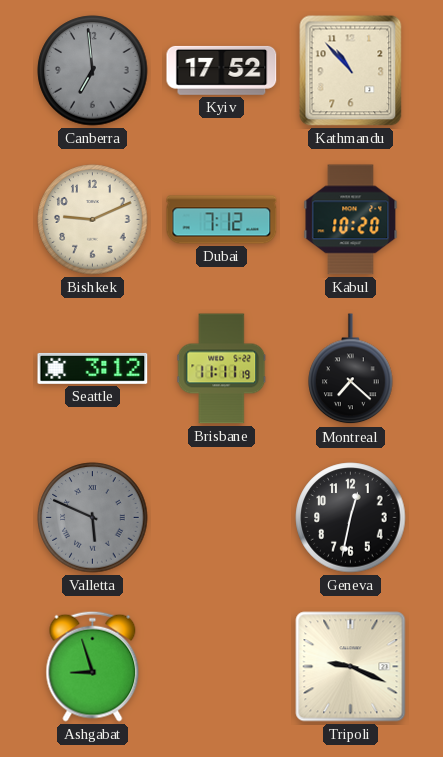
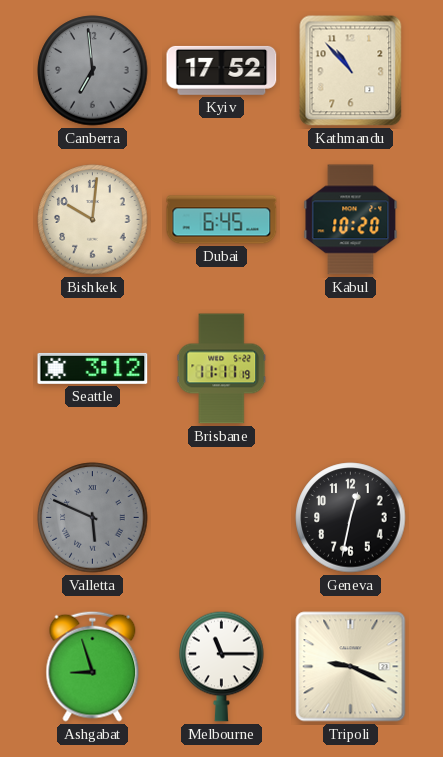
Bishkek: 9:11 -> 10:01 (93, 220)
Dubai: 7:12 -> 6:45 (222, 220)
Montreal: 7:22 -> none (351, 369)
Melbourne: none -> 11:15 (222, 666)
